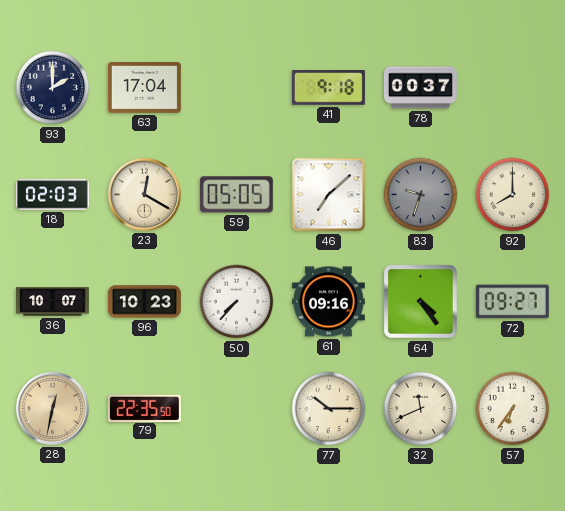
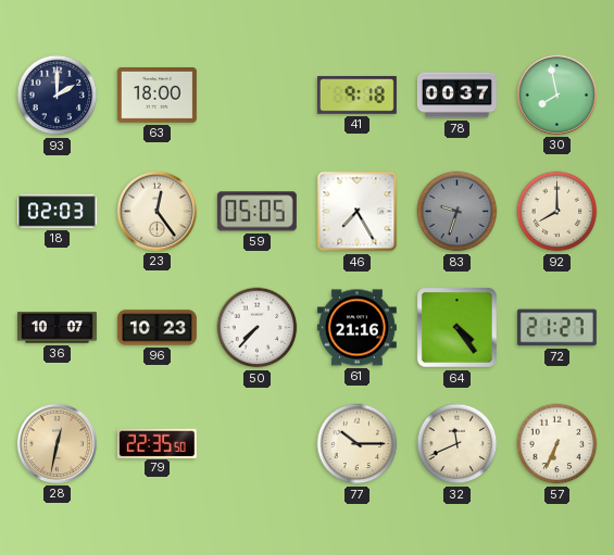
63: 17:04 -> 18:00 (156, 96)
30: none -> 7:58 (556, 94)
23: 12:20 -> 12:24 (156, 211)
46: 7:08 -> 7:25 (358, 212)
61: 09:16 -> 21:16 (356, 328)
72: 09:27 -> 21:27 (556, 328)
57: 6:36 -> 6:34 (557, 444)
